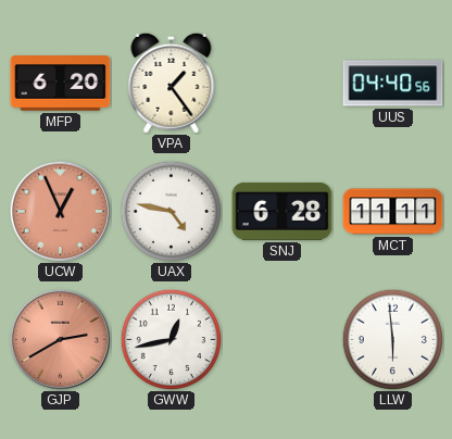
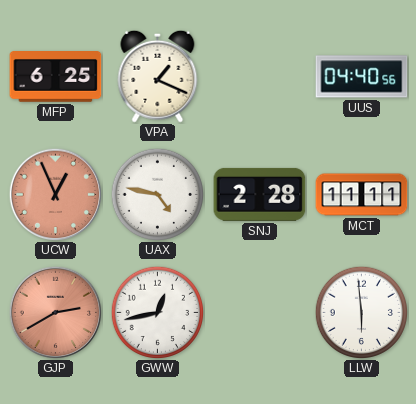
MFP: 6:20 -> 6:25 (56, 77)
VPA: 1:24 -> 1:19 (158, 76)
SNJ: 6:28 -> 2:28 (260, 194)
